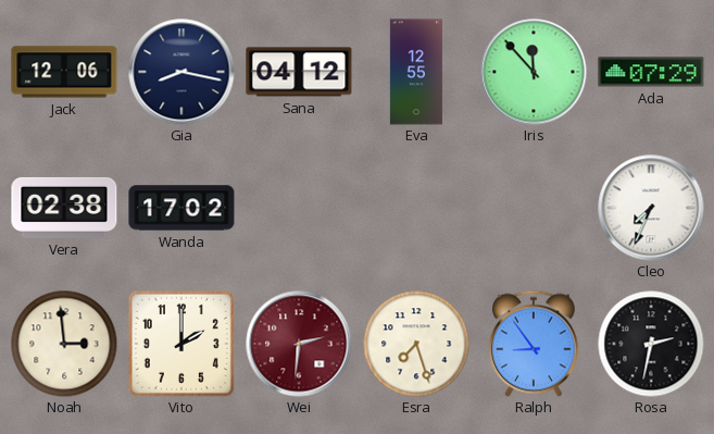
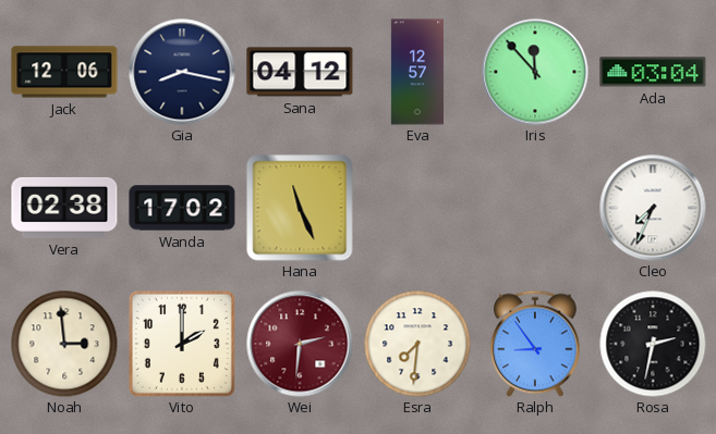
Eva: 12:55 -> 12:57 (417, 72)
Ada: 07:29 -> 03:04 (653, 72)
Hana: none -> 11:26 (300, 208)
Esra: 7:27 -> 7:31 (417, 344)
